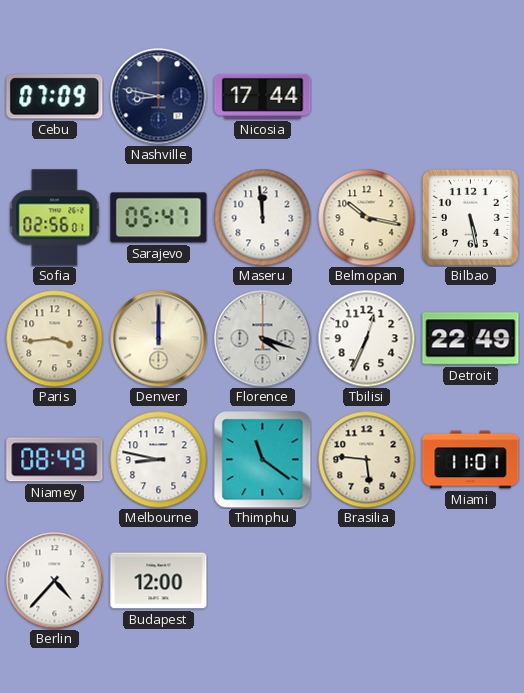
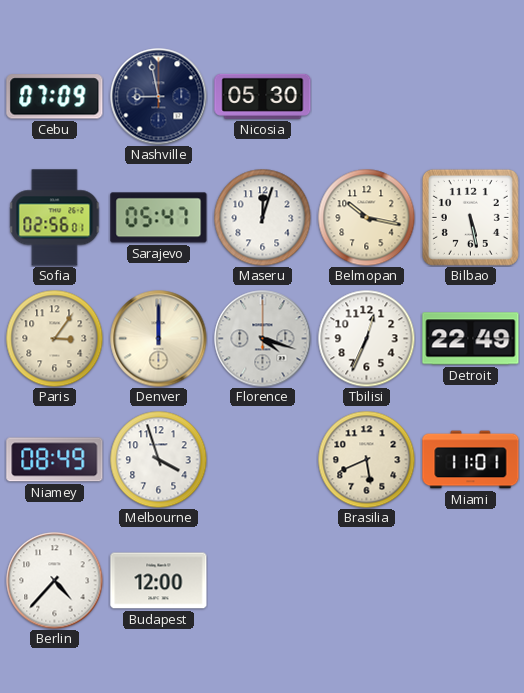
Nashville: 8:47 -> 8:58 (159, 97)
Nicosia: 17:44 -> 05:30 (263, 96)
Maseru: 11:59 -> 12:03 (262, 217)
Paris: 3:44 -> 3:06 (54, 338)
Melbourne: 8:47 -> 3:57 (158, 459)
Thimphu: 11:21 -> none (263, 460)
Brasilia: 5:46 -> 5:41 (366, 459)
